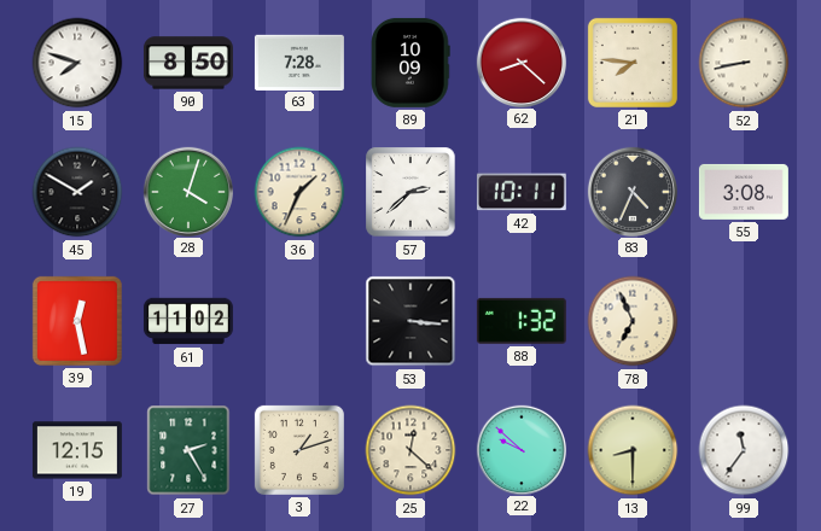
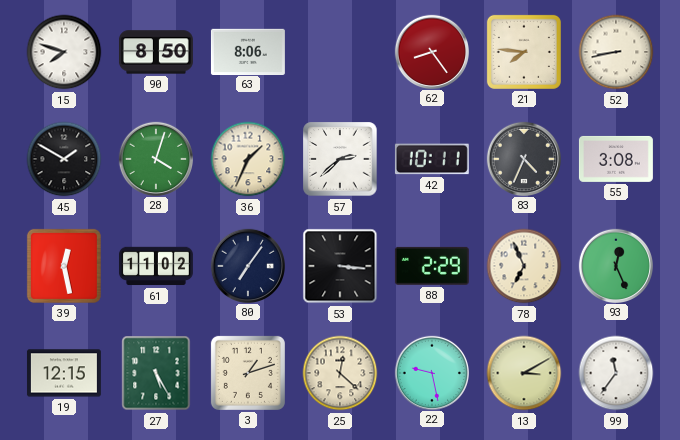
63: 7:28 -> 8:06 (248, 51)
89: 10:09 -> none (410, 63)
62: 8:22 -> 8:24 (431, 51)
80: none -> 7:06 (247, 265)
88: 1:32 -> 2:29 (432, 266)
93: none -> 12:26 (615, 265)
27: 2:25 -> 5:25 (156, 373)
22: 9:52 -> 9:28 (431, 372)
13: 8:30 -> 3:10 (524, 373)
